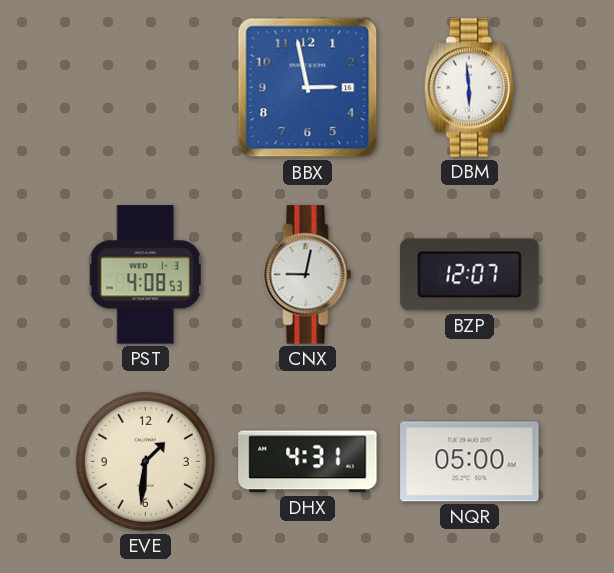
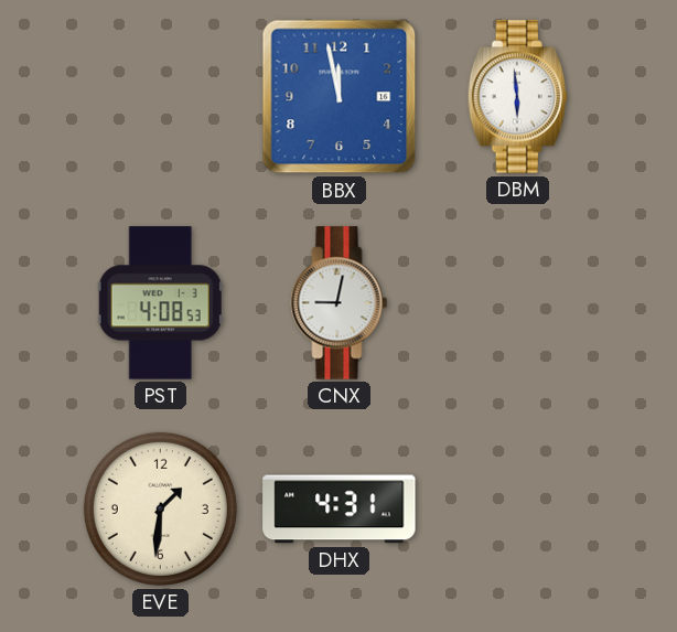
BBX: 2:58 -> 11:58 (340, 97)
BZP: 12:07 -> none (470, 275)
NQR: 05:00 -> none (470, 462)
